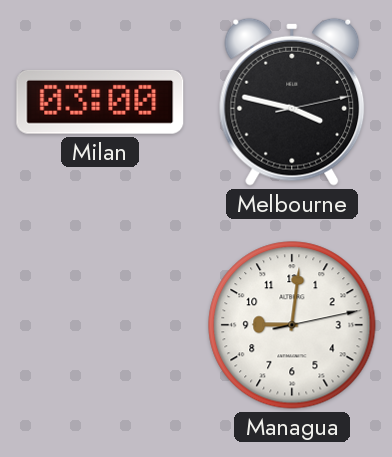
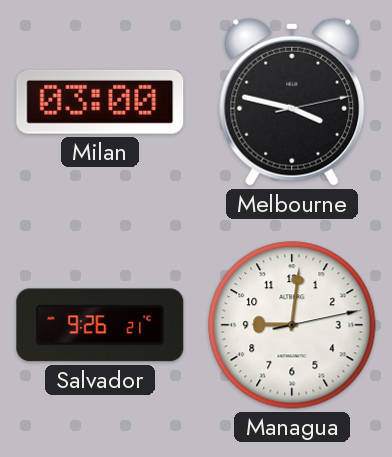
Salvador: none -> 9:26 (100, 325)
